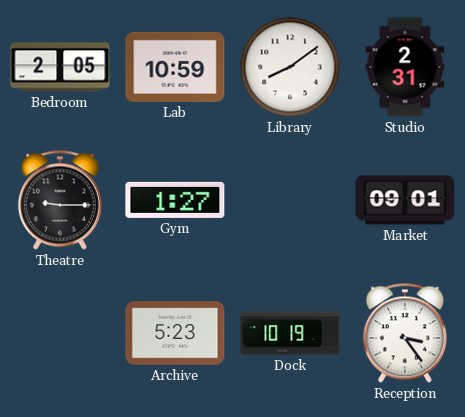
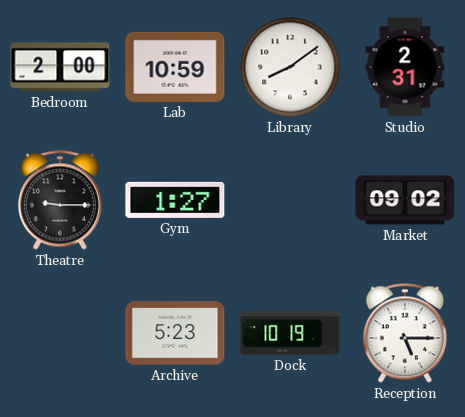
Bedroom: 2:05 -> 2:00 (60, 67)
Market: 09:01 -> 09:02 (405, 200)
Reception: 3:24 -> 5:15 (405, 333)
